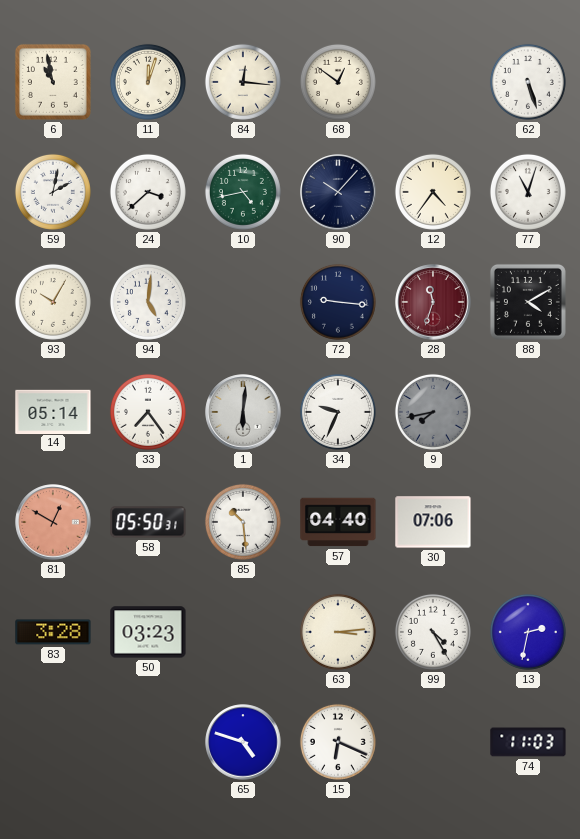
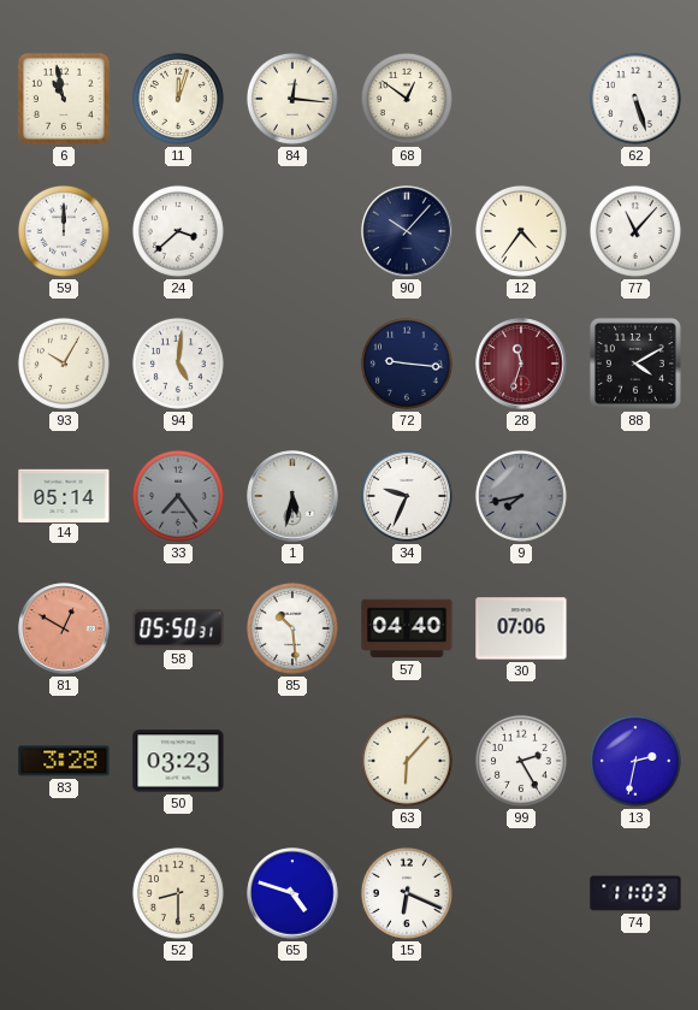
59: 2:02 -> 12:00 (64, 231)
10: 4:43 -> none (243, 192)
77: 11:03 -> 11:07 (635, 231)
33 dial: white -> grey (178, 496)
1: 6:01 -> 5:32 (292, 496)
63: 3:14 -> 6:07 (407, 761)
99: 4:25 -> 2:25 (521, 761)
52: none -> 8:30 (178, 893)
